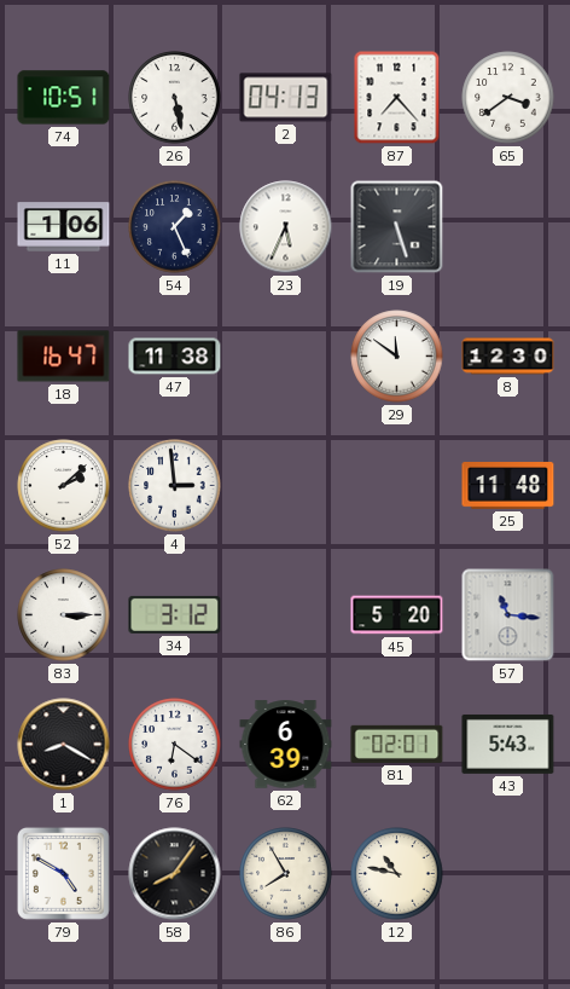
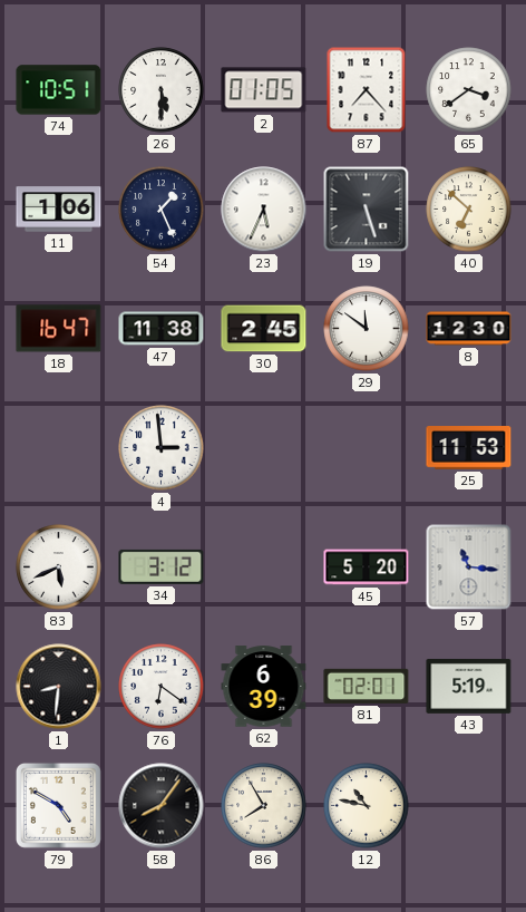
26: 5:28 -> 5:30 (162, 90)
2: 04:13 -> 01:05 (264, 90)
40: none -> 6:52 (469, 210)
30: none -> 2:45 (264, 329)
52: 2:08 -> none (64, 486)
25: 11:48 -> 11:53 (469, 448)
83: 3:15 -> 5:41 (59, 567)
1: 8:20 -> 8:31 (59, 687)
43: 5:43 -> 5:19 (469, 686)
